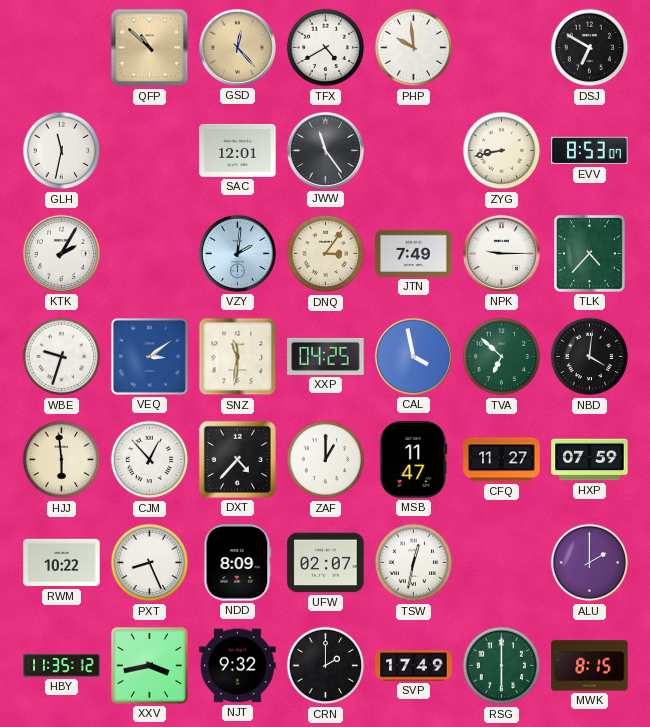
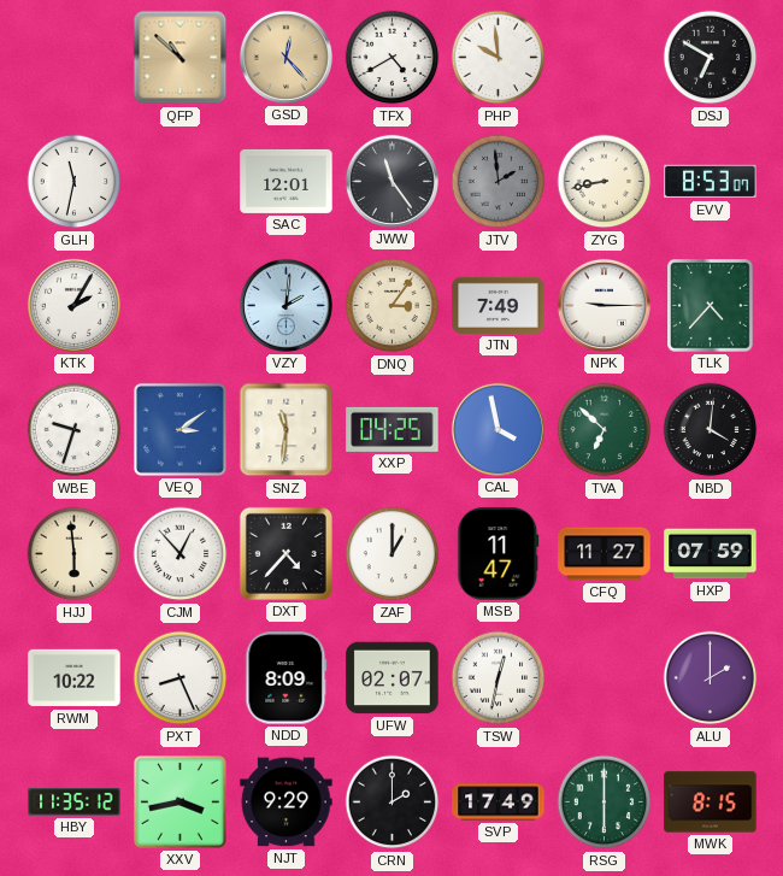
JTV: none -> 1:59 (499, 182)
NJT: 9:32 -> 9:29 (287, 802)
